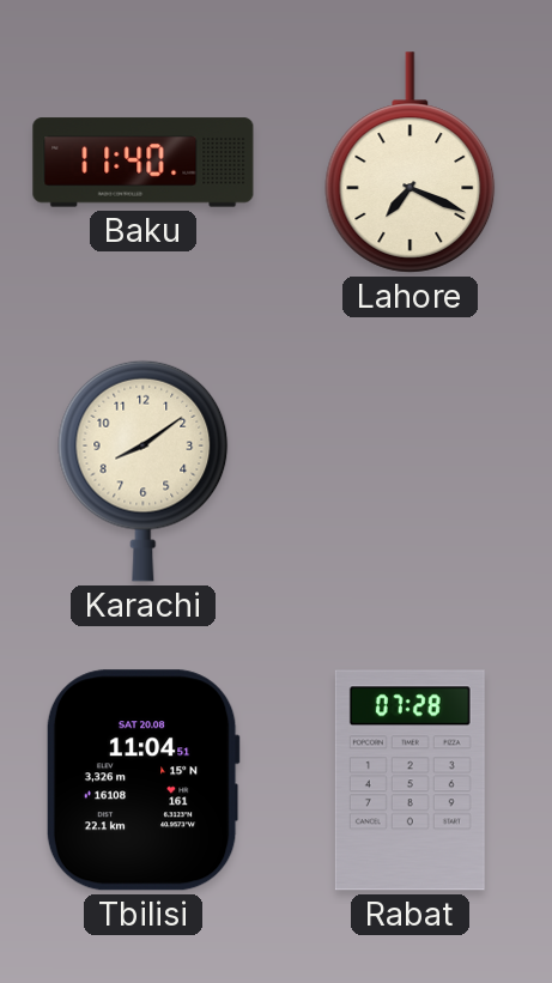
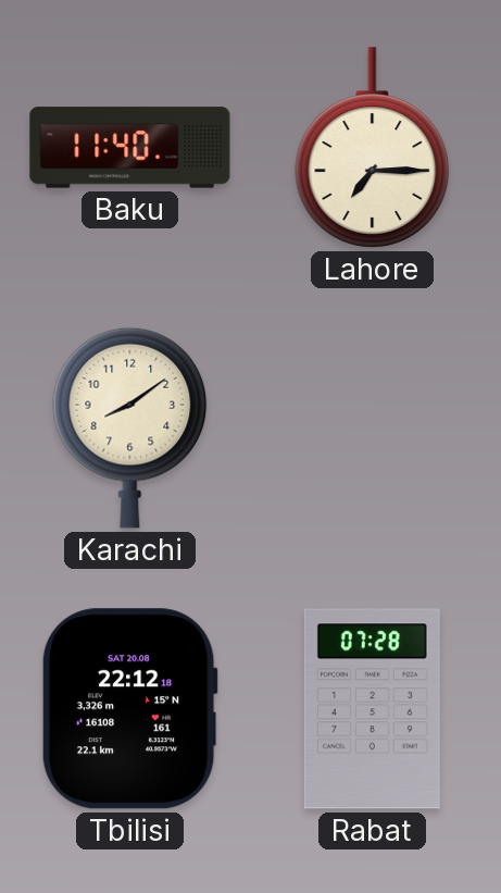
Lahore: 7:19 -> 7:15 (373, 148)
Tbilisi: 11:04 -> 22:12 (129, 709)
